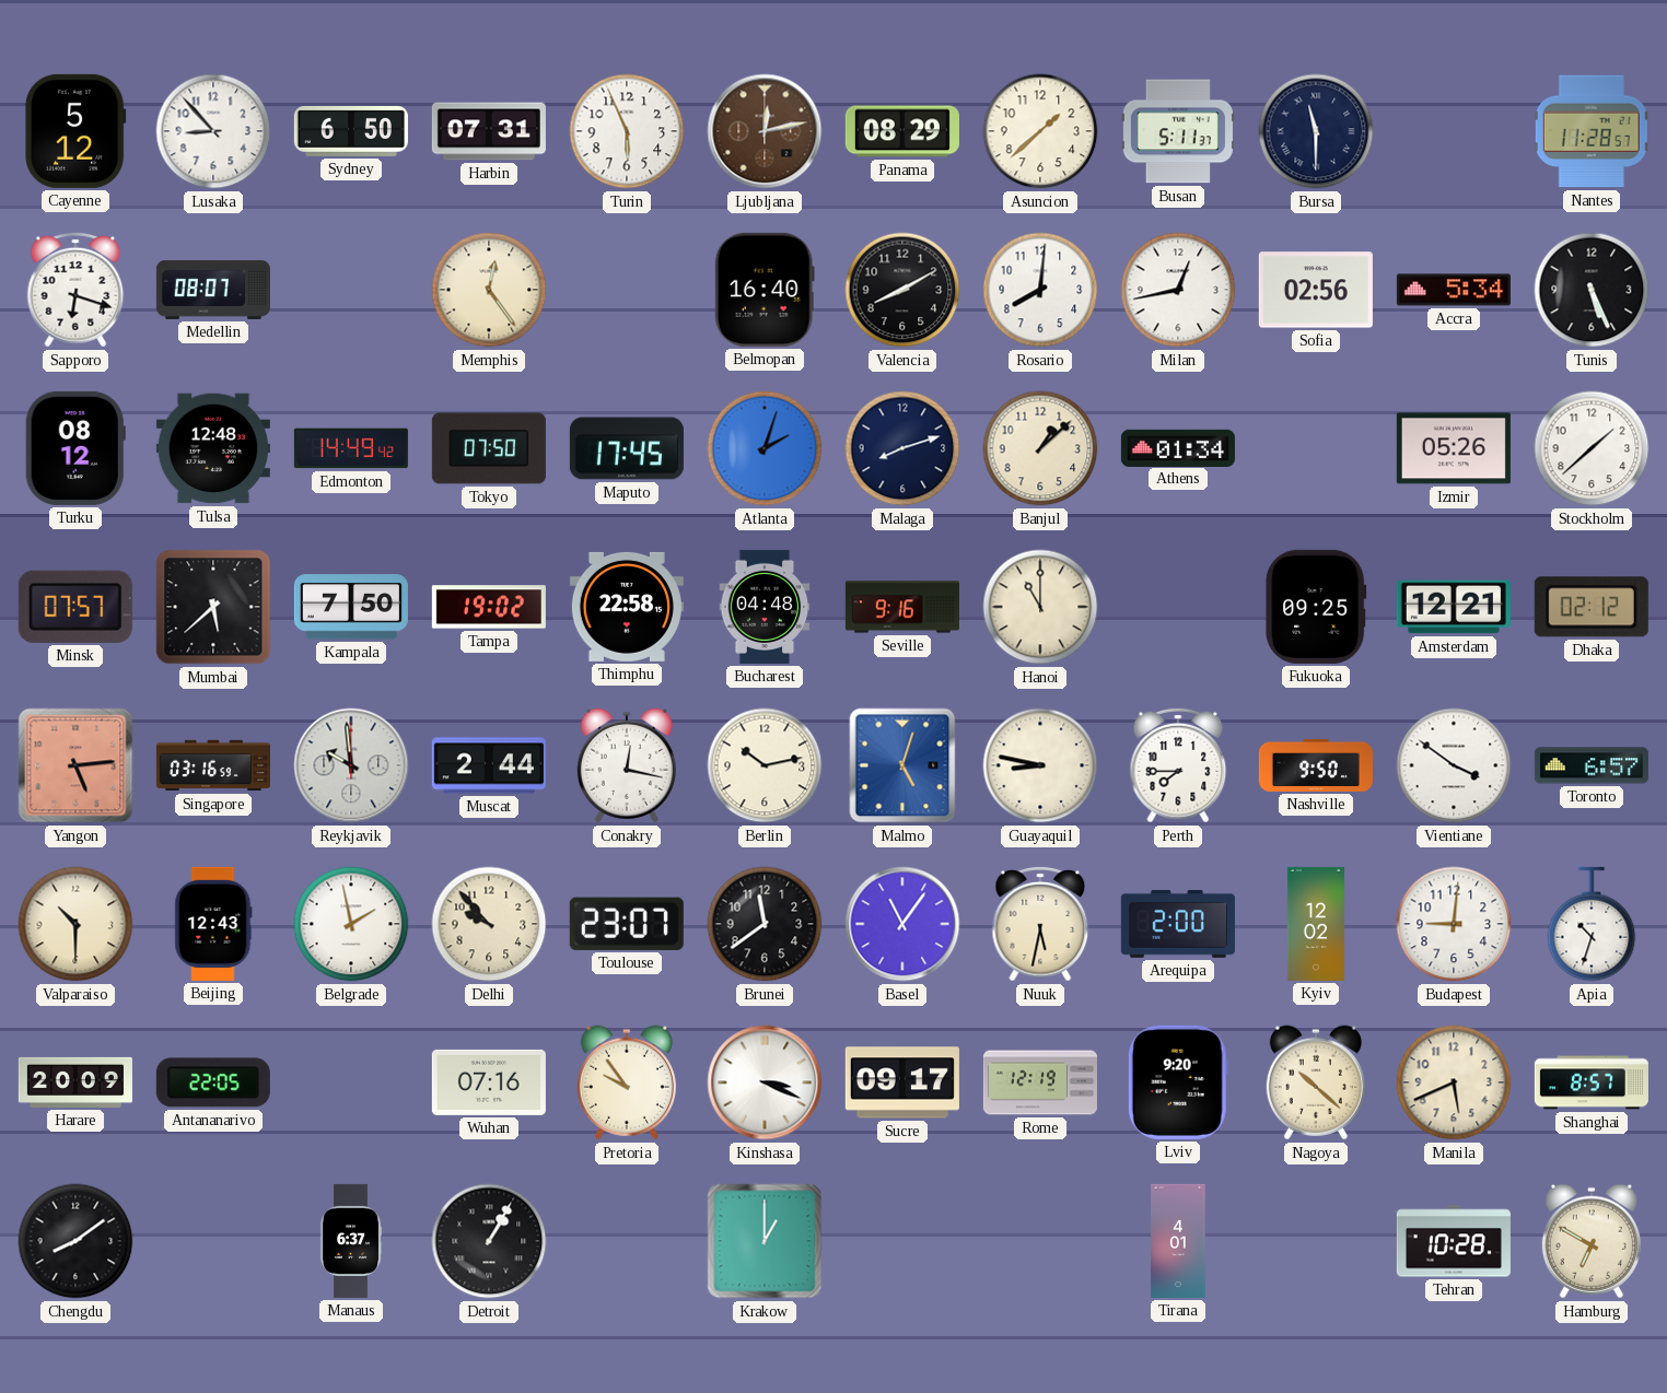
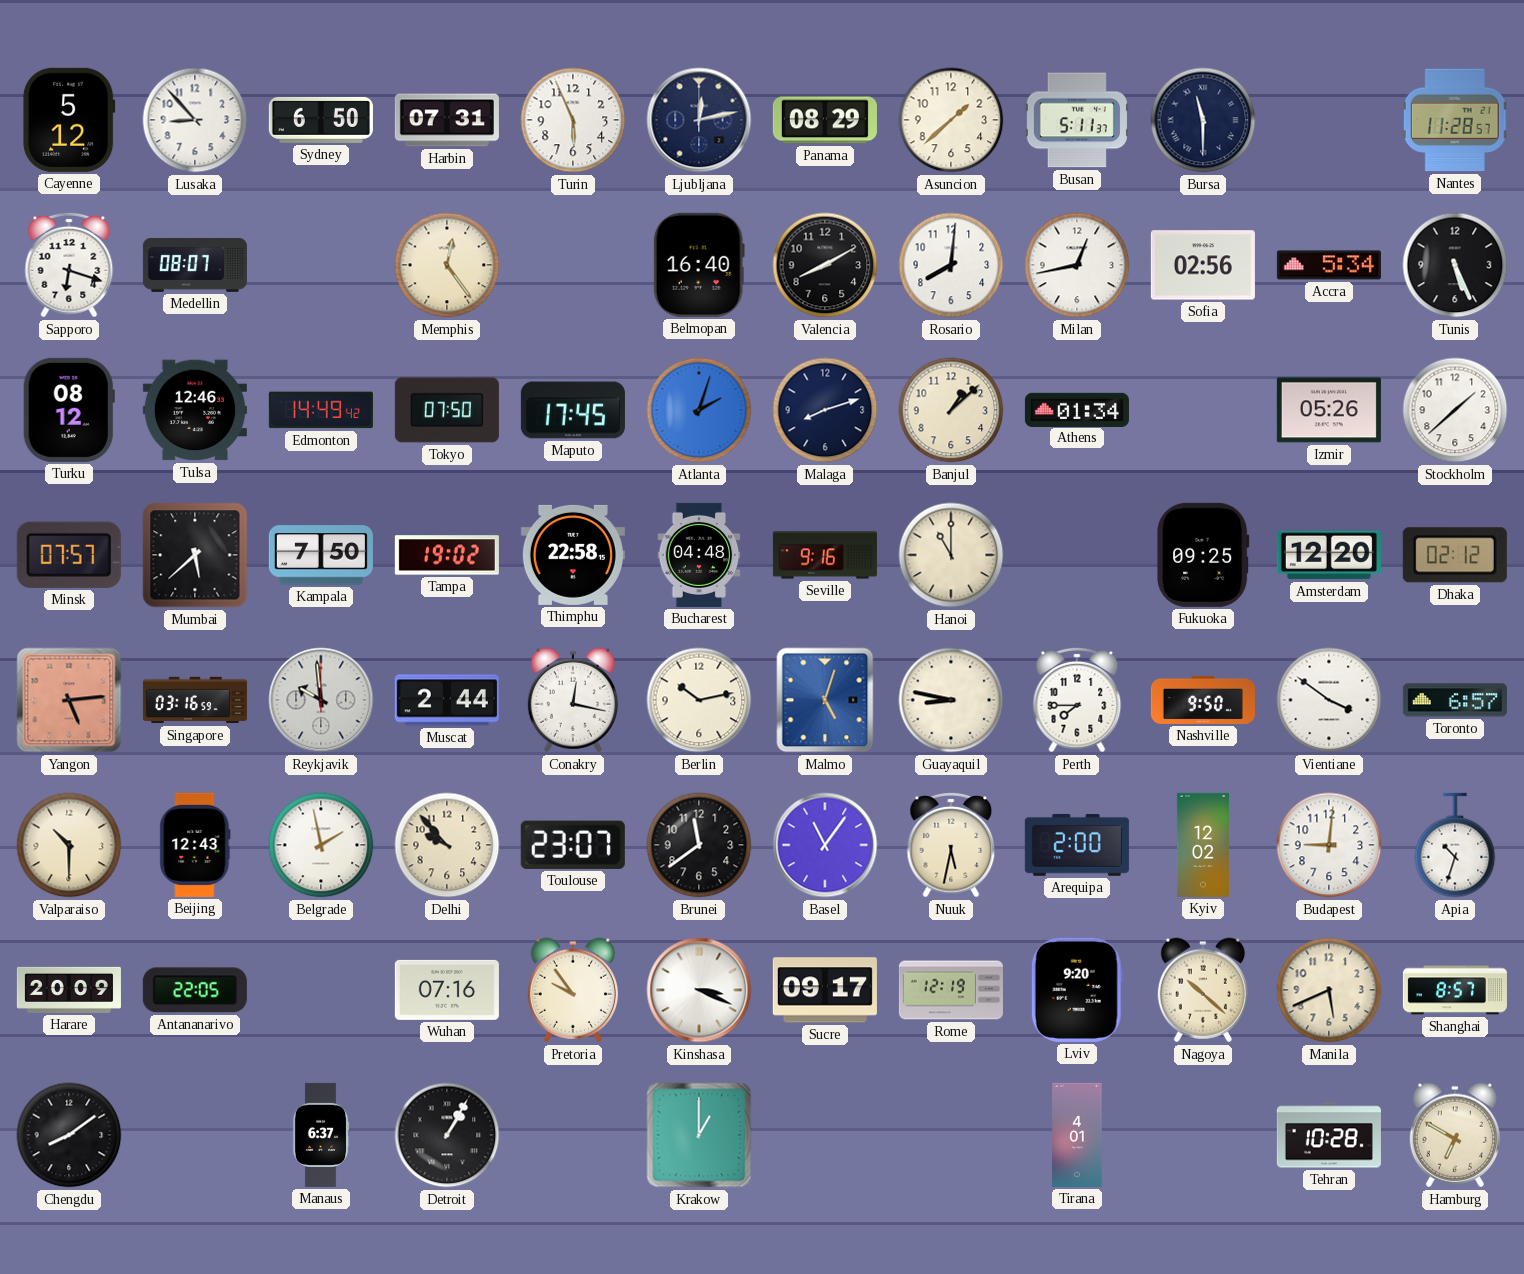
Ljubljana dial: brown -> navy (699, 120)
Tulsa: 12:48 -> 12:46 (195, 410)
Amsterdam: 12:21 -> 12:20 (1329, 555)
